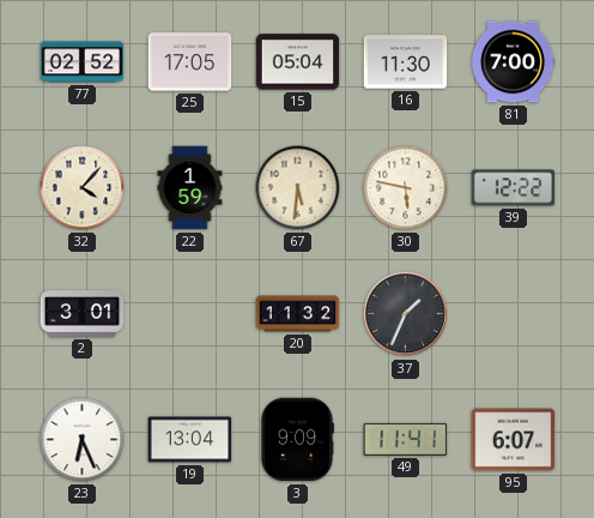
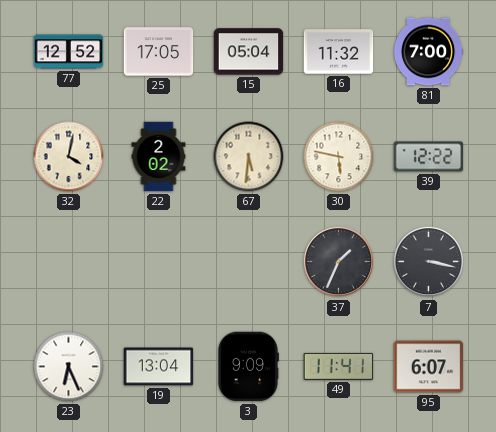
77: 02:52 -> 12:52 (69, 52)
16: 11:30 -> 11:32 (339, 52)
32: 4:07 -> 4:02 (69, 157)
22: 1:59 -> 2:02 (159, 157)
2: 3:01 -> none (83, 314)
20: 11:32 -> none (298, 314)
7: none -> 3:17 (429, 262)
